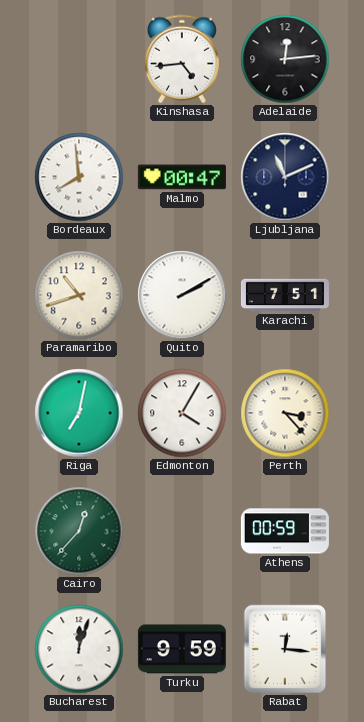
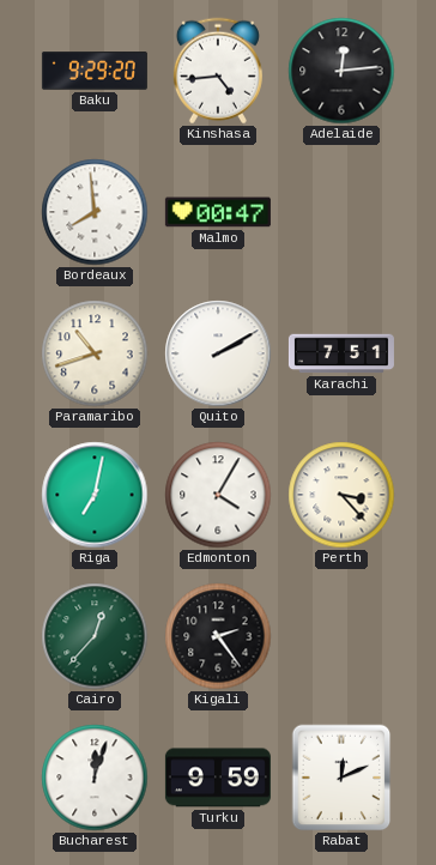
Baku: none -> 9:29 (95, 72)
Ljubljana: 11:11 -> none (285, 177)
Kigali: none -> 2:24 (218, 636)
Athens: 00:59 -> none (285, 531)
Rabat: 12:16 -> 12:11 (341, 778)
